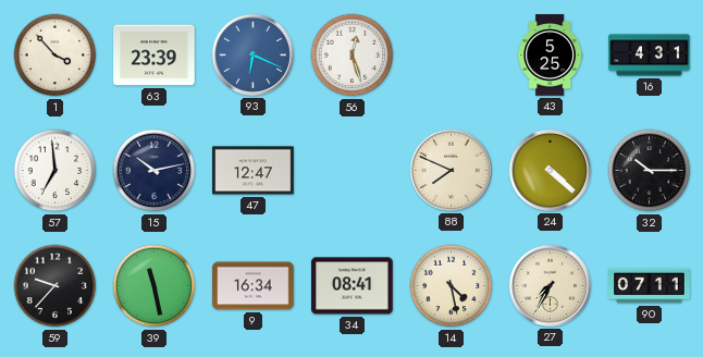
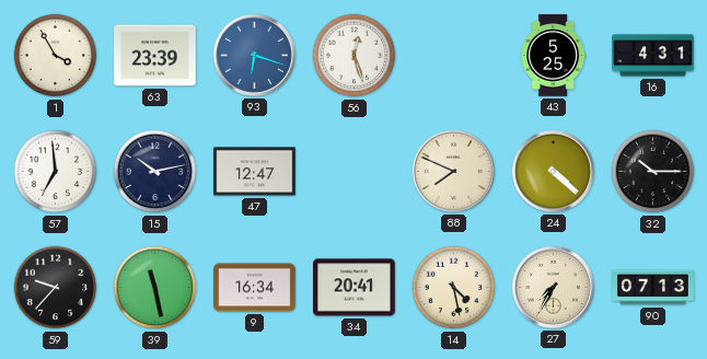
1: 3:53 -> 3:55 (56, 56)
93: 6:19 -> 6:18 (254, 55)
34: 08:41 -> 20:41 (355, 288)
90: 07:11 -> 07:13 (653, 288)
